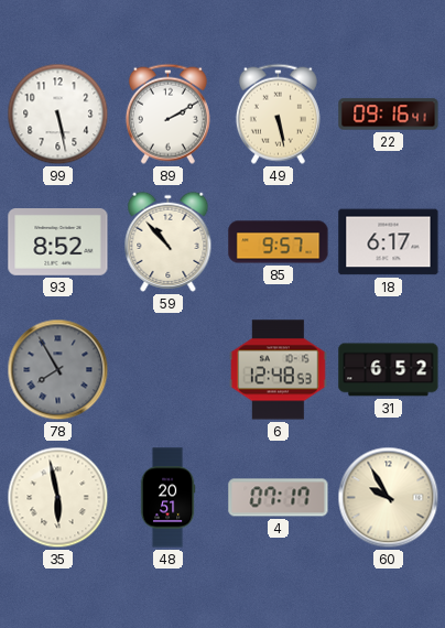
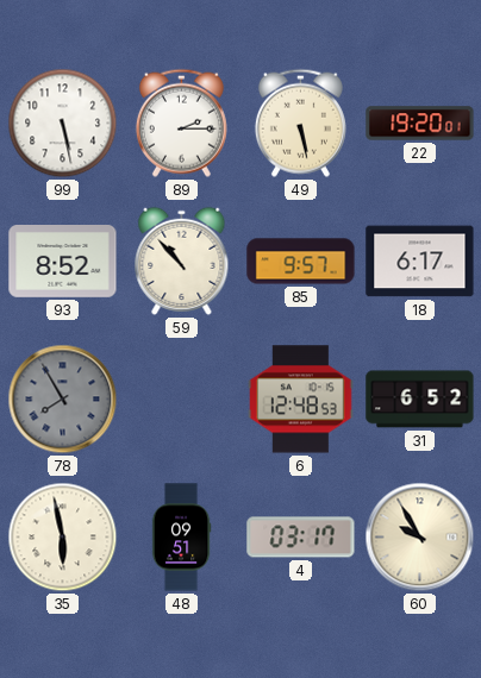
89: 2:10 -> 2:15 (181, 123)
22: 09:16 -> 19:20 (420, 124)
48: 20:51 -> 09:51 (181, 538)
4: 07:17 -> 03:17 (301, 538)
